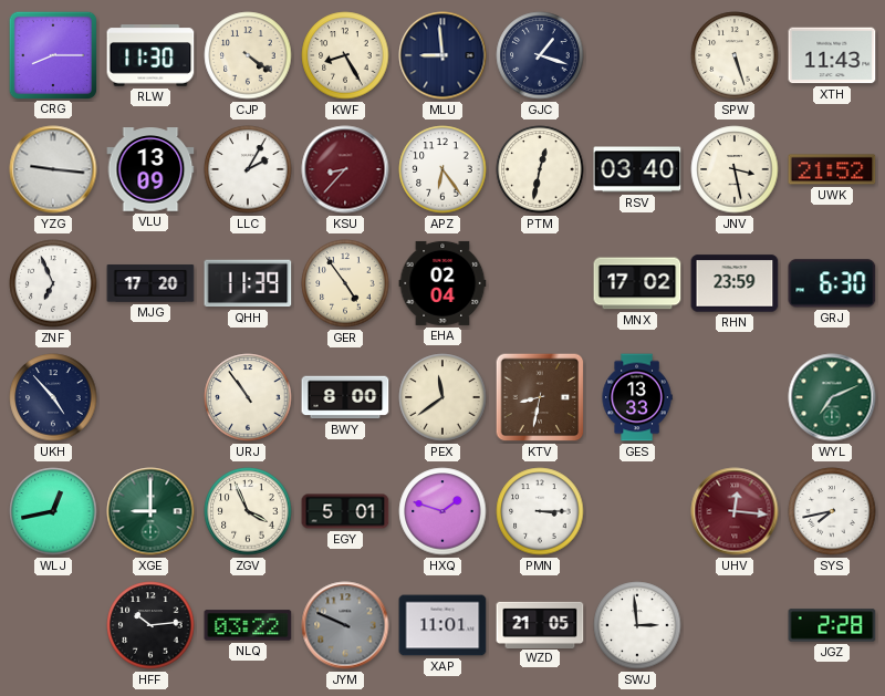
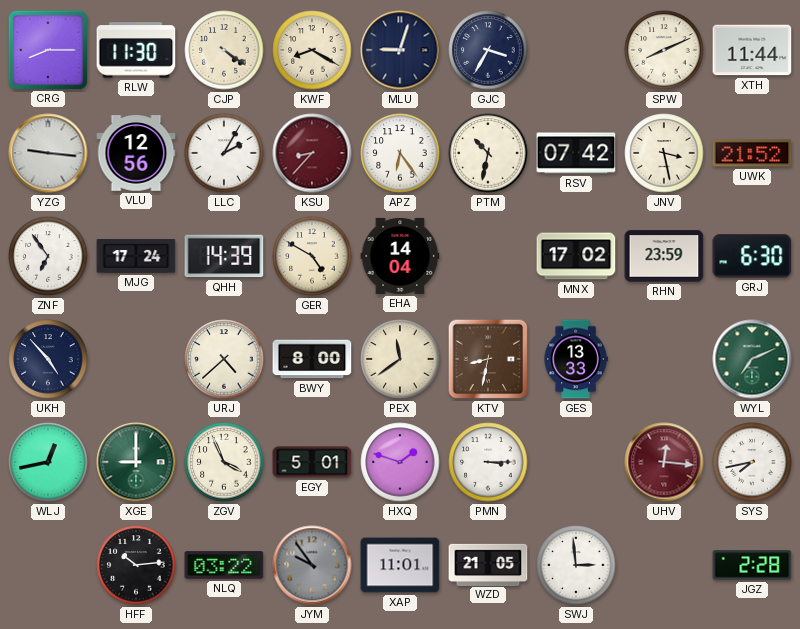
KWF: 8:25 -> 8:20 (312, 50)
MLU: 8:59 -> 9:03 (400, 50)
GJC: 1:18 -> 3:35 (488, 50)
SPW: 5:27 -> 8:11 (664, 50)
XTH: 11:43 -> 11:44 (752, 50)
VLU: 13:09 -> 12:56 (136, 153)
PTM: 12:32 -> 10:32 (488, 153)
RSV: 03:40 -> 07:42 (576, 153)
ZNF: 6:56 -> 6:54 (48, 256)
MJG: 17:20 -> 17:24 (136, 256)
QHH: 11:39 -> 14:39 (224, 256)
GER: 4:54 -> 4:50 (312, 256)
EHA: 02:04 -> 14:04 (400, 256)
URJ: 10:54 -> 4:38 (224, 359)
JYM: 9:49 -> 9:54 (312, 565)
